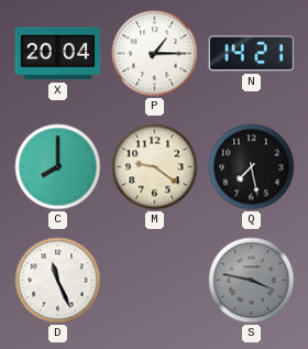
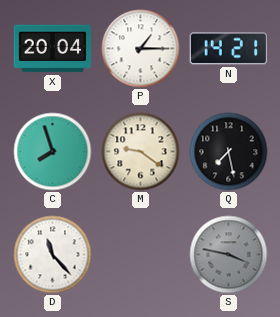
C: 8:00 -> 7:57 (53, 152)
D: 11:26 -> 11:23 (53, 255)
